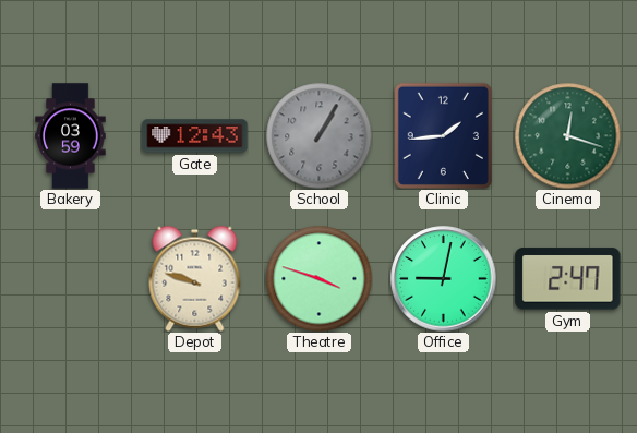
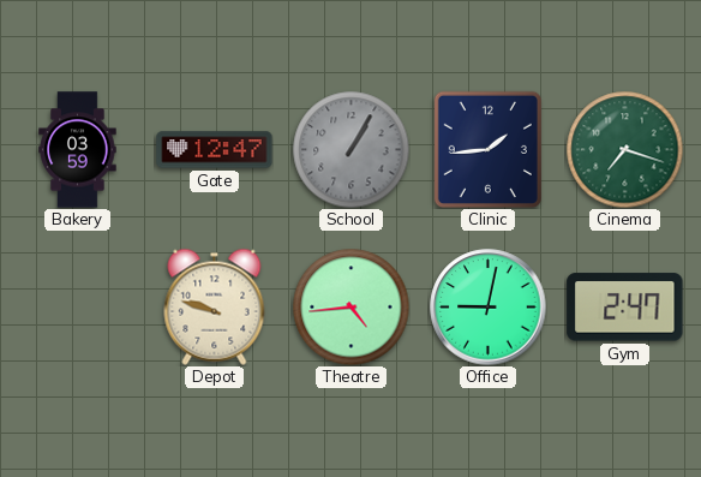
Gate: 12:43 -> 12:47 (215, 150)
Cinema: 12:18 -> 7:18 (624, 149)
Theatre: 3:48 -> 4:44 (350, 306)
